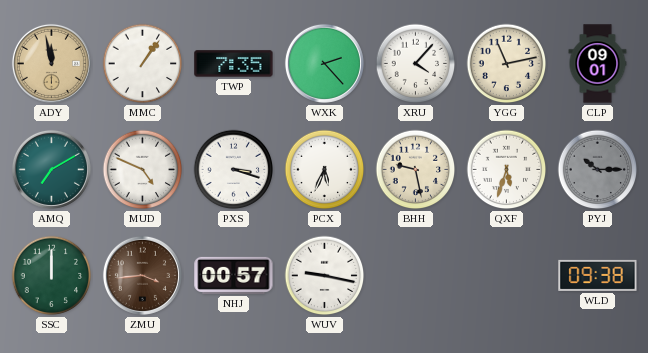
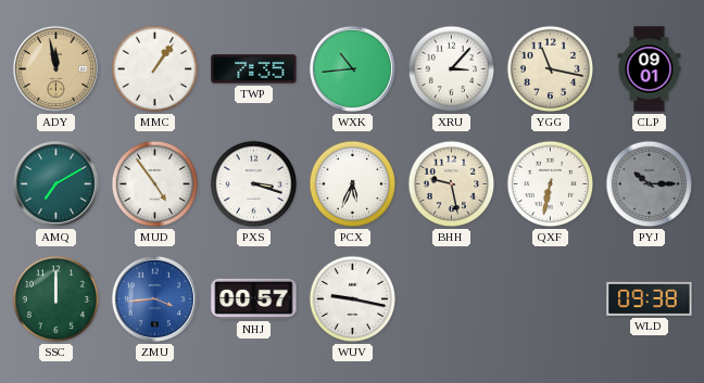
WXK: 2:23 -> 10:44 (352, 68)
XRU: 4:07 -> 3:07 (452, 69)
YGG: 11:13 -> 11:17 (551, 69)
MUD: 4:49 -> 4:54 (155, 184)
QXF: 5:33 -> 6:32 (551, 184)
ZMU dial: brown -> blue (154, 298)
